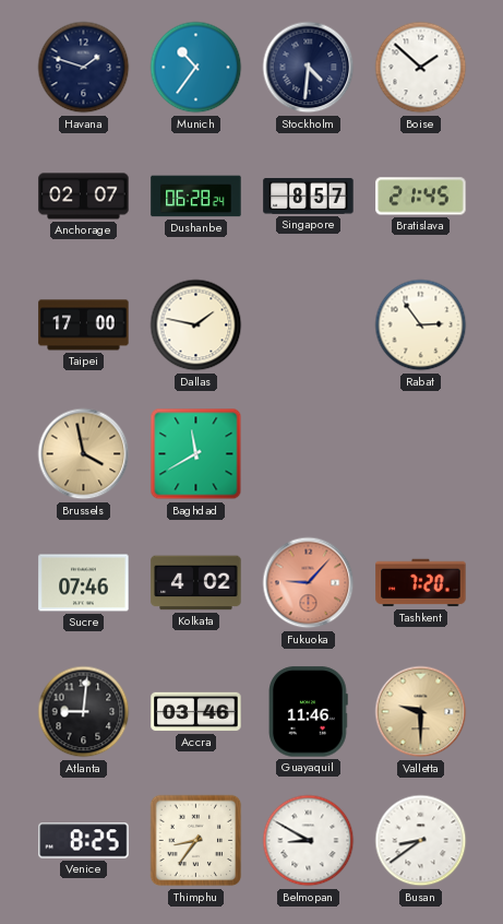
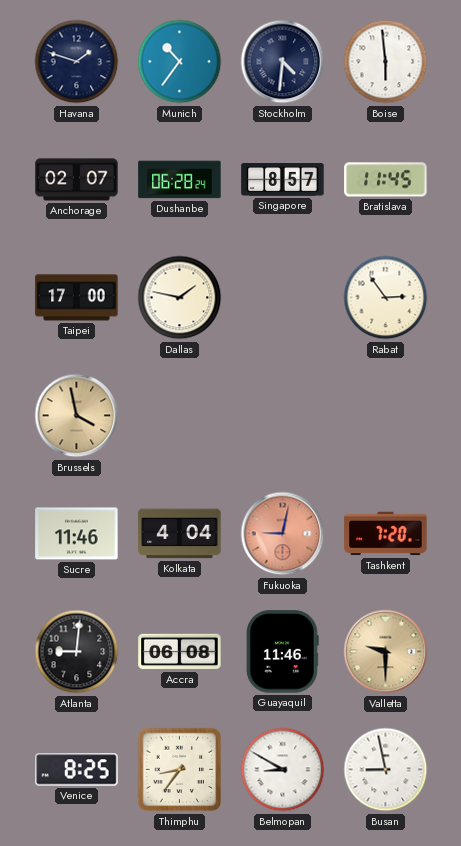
Boise: 1:52 -> 5:59 (386, 62)
Bratislava: 21:45 -> 11:45 (386, 180)
Baghdad: 11:40 -> none (196, 454)
Sucre: 07:46 -> 11:46 (77, 534)
Kolkata: 4:02 -> 4:04 (180, 534)
Fukuoka: 9:07 -> 9:02 (283, 534)
Accra: 03:46 -> 06:08 (180, 652)
Busan: 8:39 -> 8:58 (386, 770)
